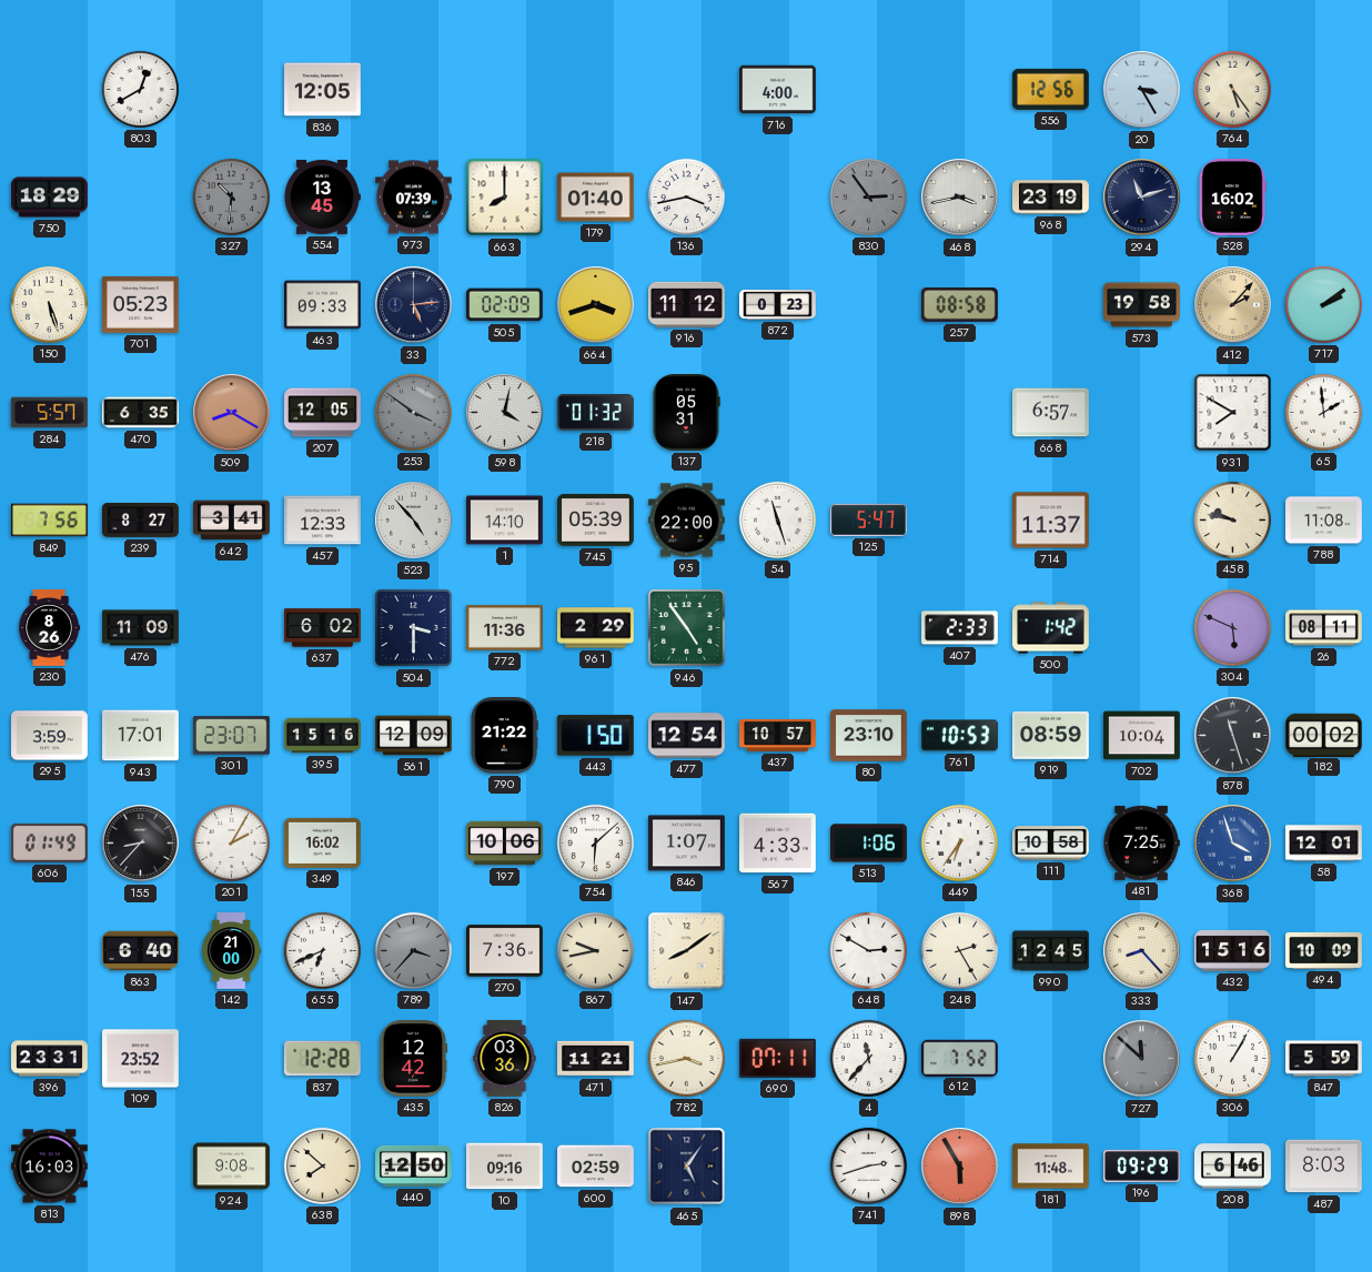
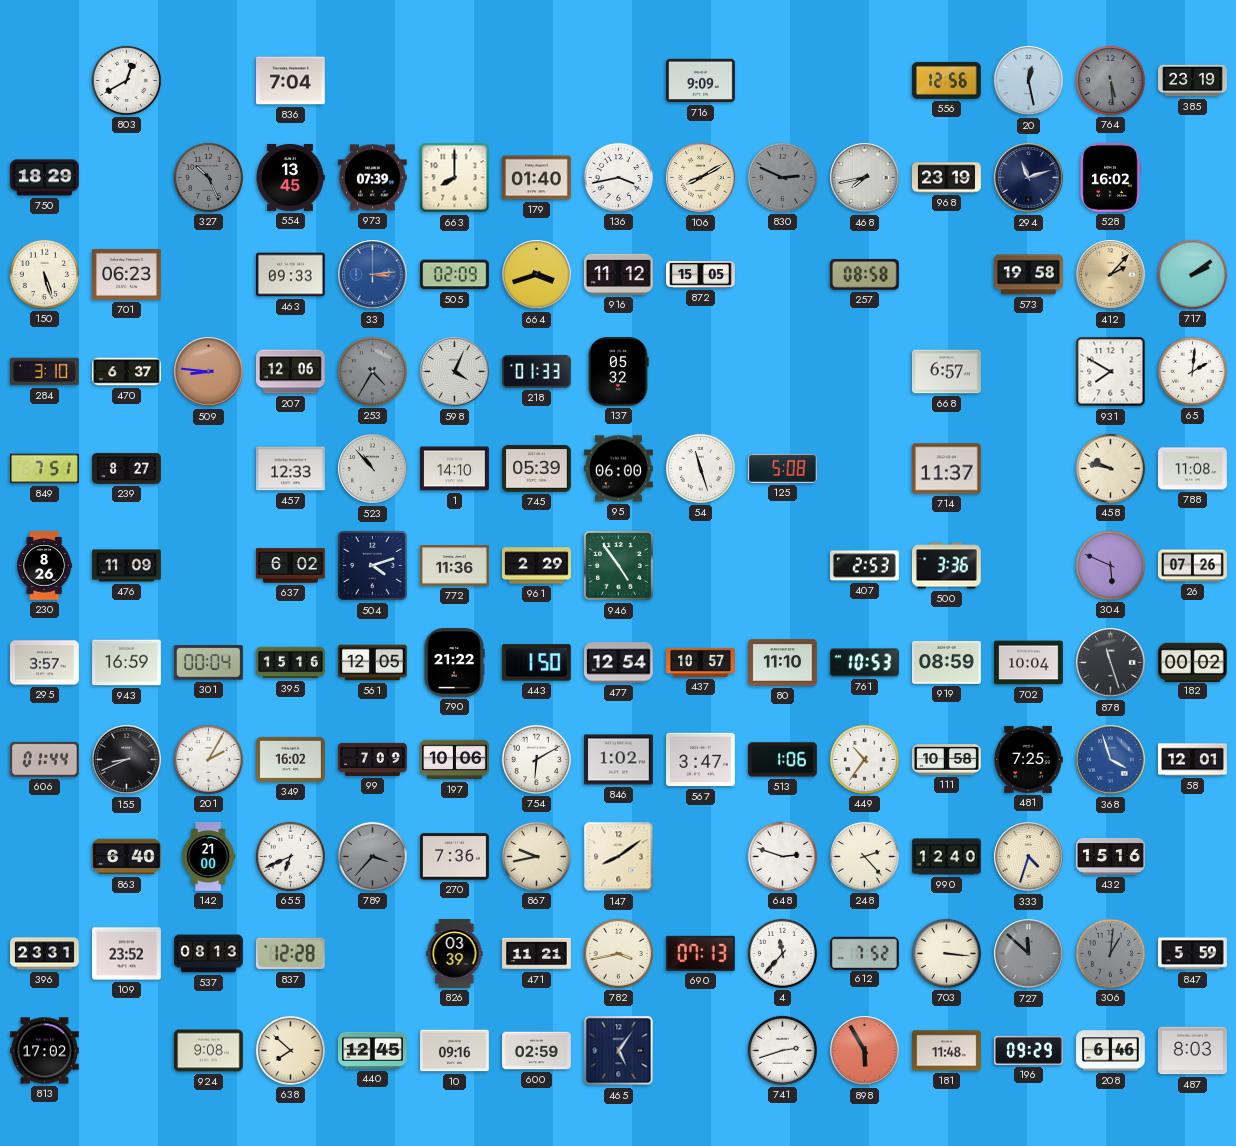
836: 12:05 -> 7:04 (291, 81)
716: 4:00 -> 9:09 (701, 81)
20: 3:25 -> 12:28 (1029, 81)
764: 5:24 -> 5:29 (1110, 80)
764 dial: cream -> grey (1110, 80)
385: none -> 23:19 (1193, 81)
327: 10:31 -> 10:26 (208, 177)
106: none -> 8:10 (701, 178)
830: 2:54 -> 2:49 (782, 177)
468: 3:43 -> 7:43 (865, 178)
701: 05:23 -> 06:23 (127, 274)
33: 5:14 -> 3:14 (373, 275)
33 dial: navy -> blue (373, 275)
872: 0:23 -> 15:05 (701, 275)
284: 5:57 -> 3:10 (45, 372)
470: 6:35 -> 6:37 (127, 372)
509: 8:20 -> 8:46 (209, 372)
207: 12:05 -> 12:06 (291, 372)
253: 3:51 -> 4:35 (372, 371)
598: 4:02 -> 4:04 (455, 372)
218: 01:32 -> 01:33 (537, 372)
137: 05:31 -> 05:32 (618, 372)
65: 1:59 -> 2:01 (1192, 371)
849: 7:56 -> 7:51 (45, 469)
642: 3:41 -> none (232, 521)
523: 4:53 -> 10:53 (373, 469)
95: 22:00 -> 06:00 (619, 469)
125: 5:47 -> 5:08 (782, 468)
504: 3:30 -> 4:12 (373, 566)
407: 2:33 -> 2:53 (865, 566)
500: 1:42 -> 3:36 (947, 566)
26: 08:11 -> 07:26 (1193, 566)
295: 3:59 -> 3:57 (45, 663)
943: 17:01 -> 16:59 (127, 663)
301: 23:07 -> 00:04 (208, 663)
561: 12:09 -> 12:05 (373, 663)
80: 23:10 -> 11:10 (783, 663)
606: 01:49 -> 01:44 (45, 759)
155: 8:37 -> 8:41 (127, 760)
99: none -> 7:09 (373, 759)
754: 6:08 -> 6:10 (536, 759)
846: 1:07 -> 1:02 (619, 760)
567: 4:33 -> 3:47 (701, 760)
449: 6:36 -> 10:36 (864, 759)
648: 2:50 -> 2:48 (782, 856)
248: 2:25 -> 2:23 (864, 856)
990: 12:45 -> 12:40 (947, 857)
333: 8:23 -> 4:33 (1029, 857)
494: 10:09 -> none (1324, 950)
537: none -> 08:13 (209, 954)
435: 12:42 -> none (413, 1059)
826: 03:36 -> 03:39 (455, 954)
690: 07:11 -> 07:13 (700, 953)
703: none -> 3:16 (946, 953)
306: 1:05 -> 1:01 (1110, 953)
306 dial: white -> grey (1110, 953)
813: 16:03 -> 17:02 (45, 1051)
440: 12:50 -> 12:45 (373, 1050)
